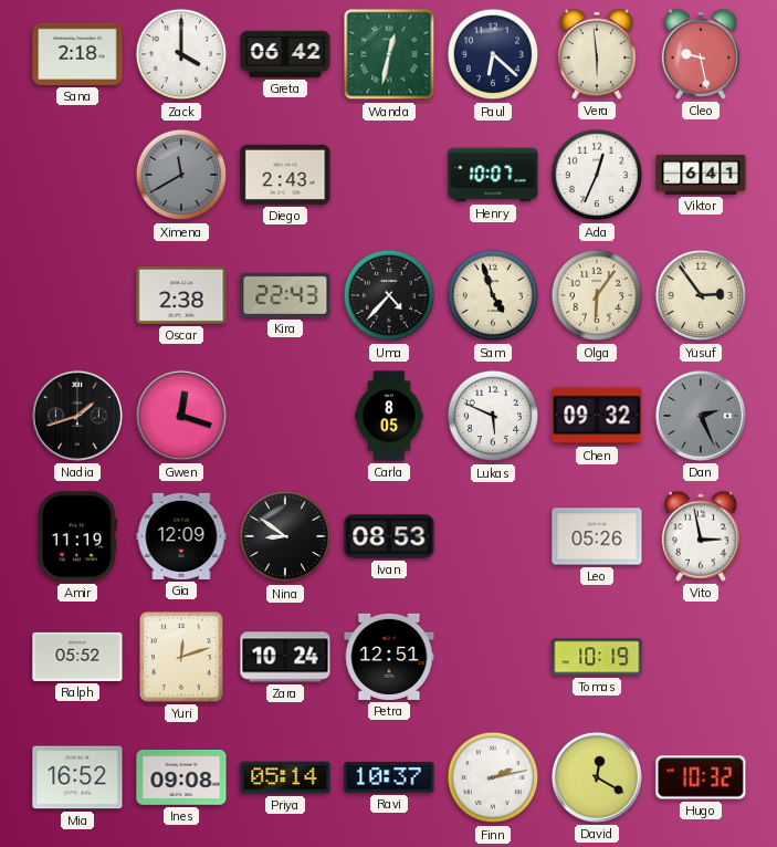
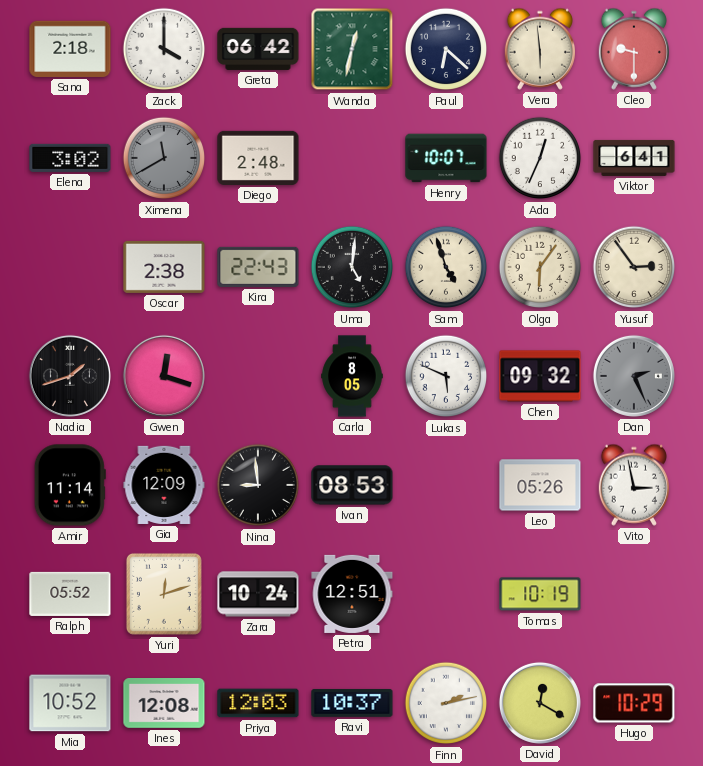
Cleo: 9:28 -> 9:30 (633, 49)
Elena: none -> 3:02 (70, 158)
Diego: 2:43 -> 2:48 (258, 158)
Uma: 4:37 -> 5:01 (352, 267)
Amir: 11:19 -> 11:14 (70, 485)
Nina: 8:51 -> 8:59 (258, 485)
Mia: 16:52 -> 10:52 (70, 703)
Ines: 09:08 -> 12:08 (164, 703)
Priya: 05:14 -> 12:03 (258, 703)
Hugo: 10:32 -> 10:29 (634, 703)
